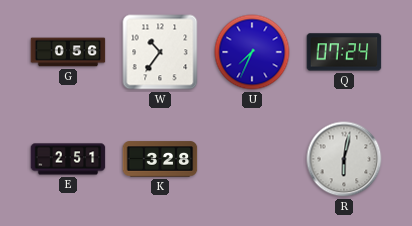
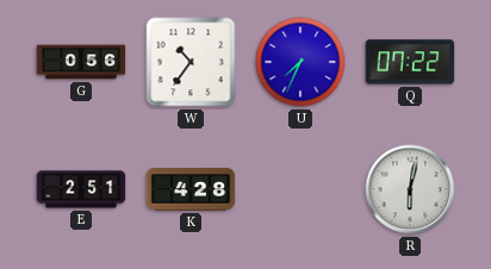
Q: 07:24 -> 07:22 (410, 62)
K: 3:28 -> 4:28 (191, 189)
